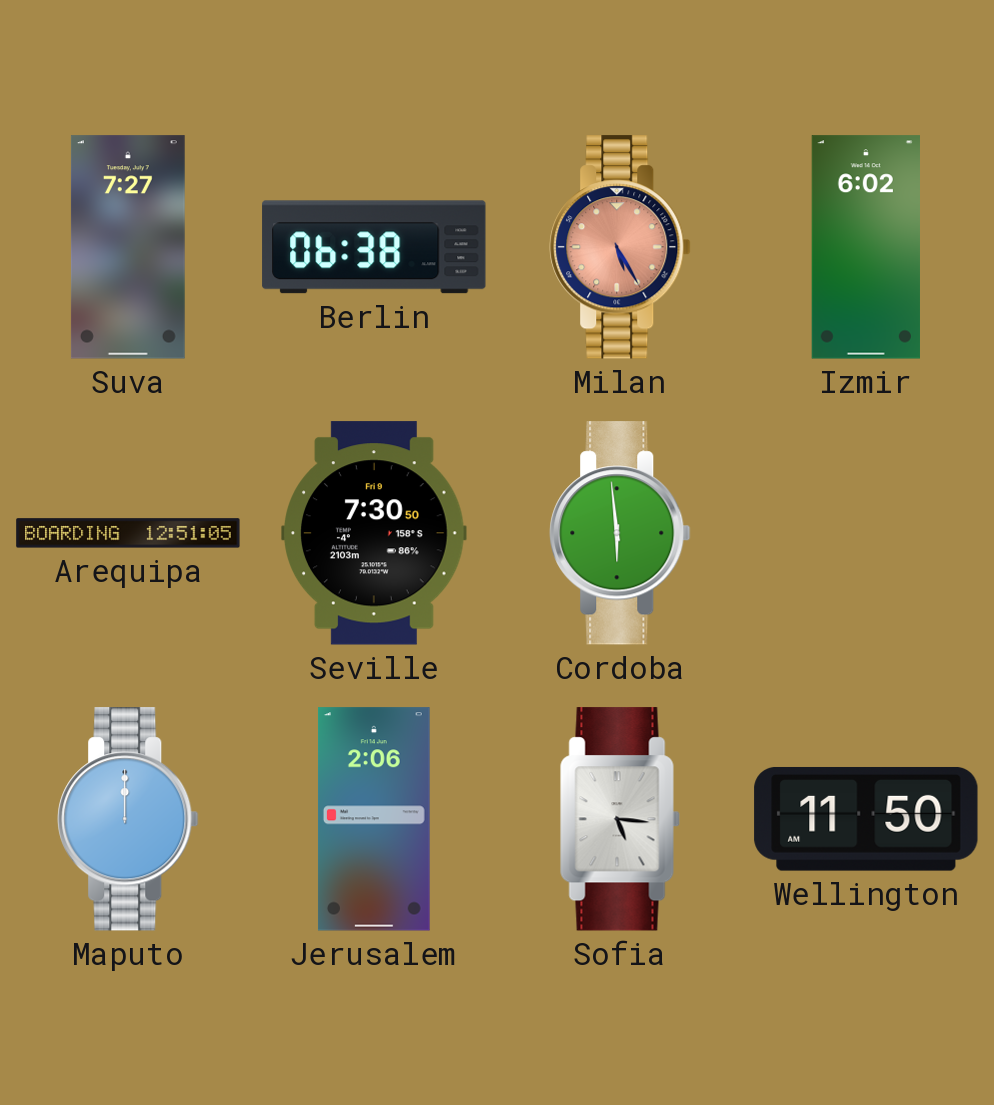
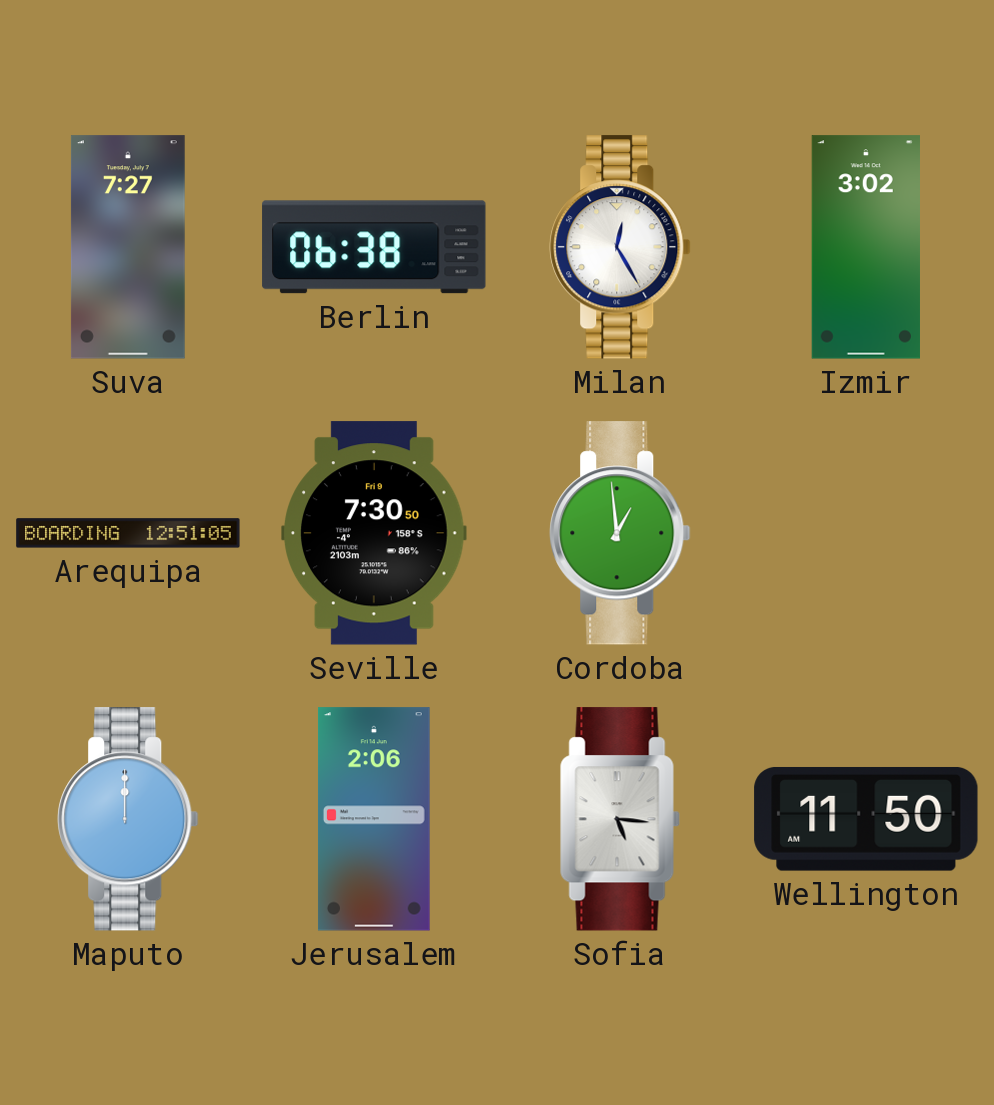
Milan: 5:25 -> 12:25 (620, 247)
Milan dial: salmon -> white (620, 247)
Izmir: 6:02 -> 3:02 (866, 247)
Cordoba: 5:59 -> 12:59 (620, 533)
